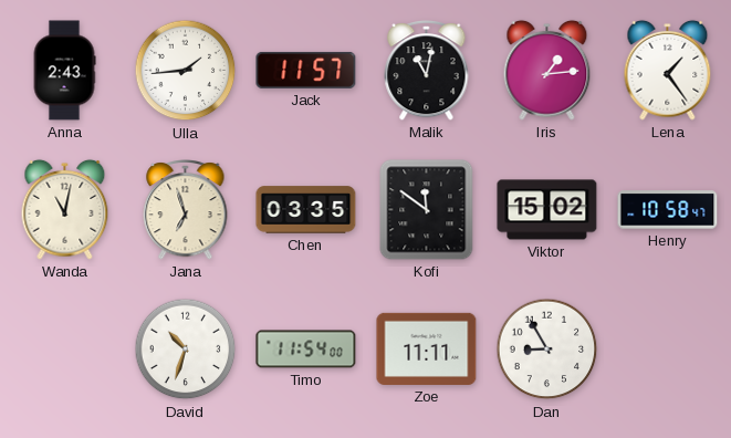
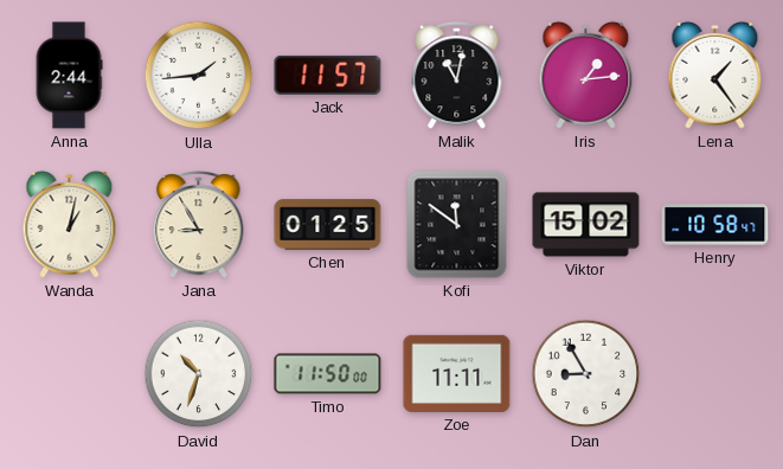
Anna: 2:43 -> 2:44 (69, 76)
Wanda: 11:02 -> 1:02 (70, 224)
Jana: 6:57 -> 8:55 (199, 225)
Chen: 03:35 -> 01:25 (328, 225)
Timo: 11:54 -> 11:50 (328, 374)
